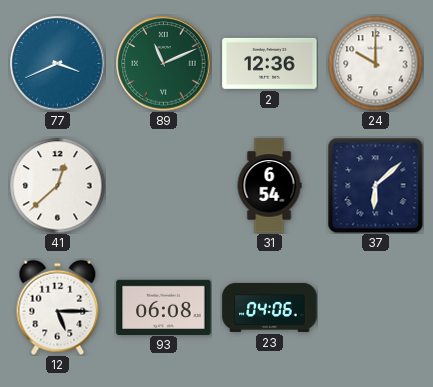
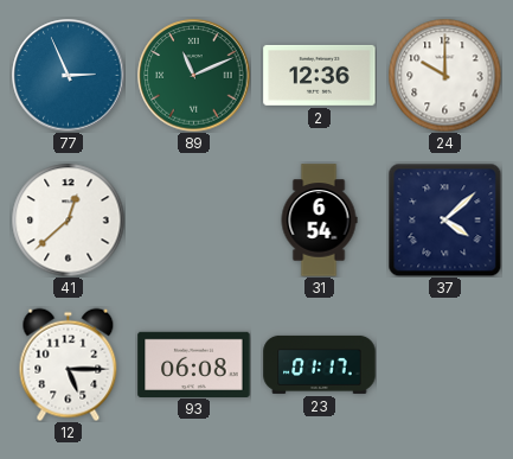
77: 3:41 -> 2:56 (69, 76)
37: 6:08 -> 4:08 (444, 219)
23: 04:06 -> 01:17 (320, 364)
